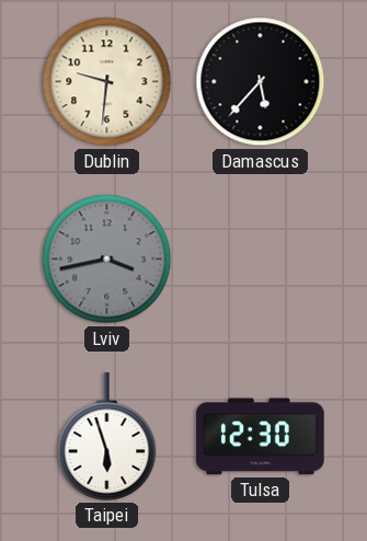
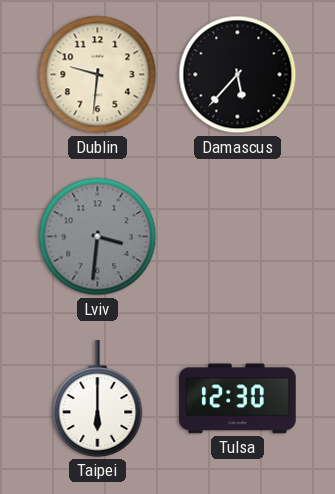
Lviv: 3:43 -> 3:31 (98, 237)
Taipei: 5:57 -> 6:00 (98, 399)
